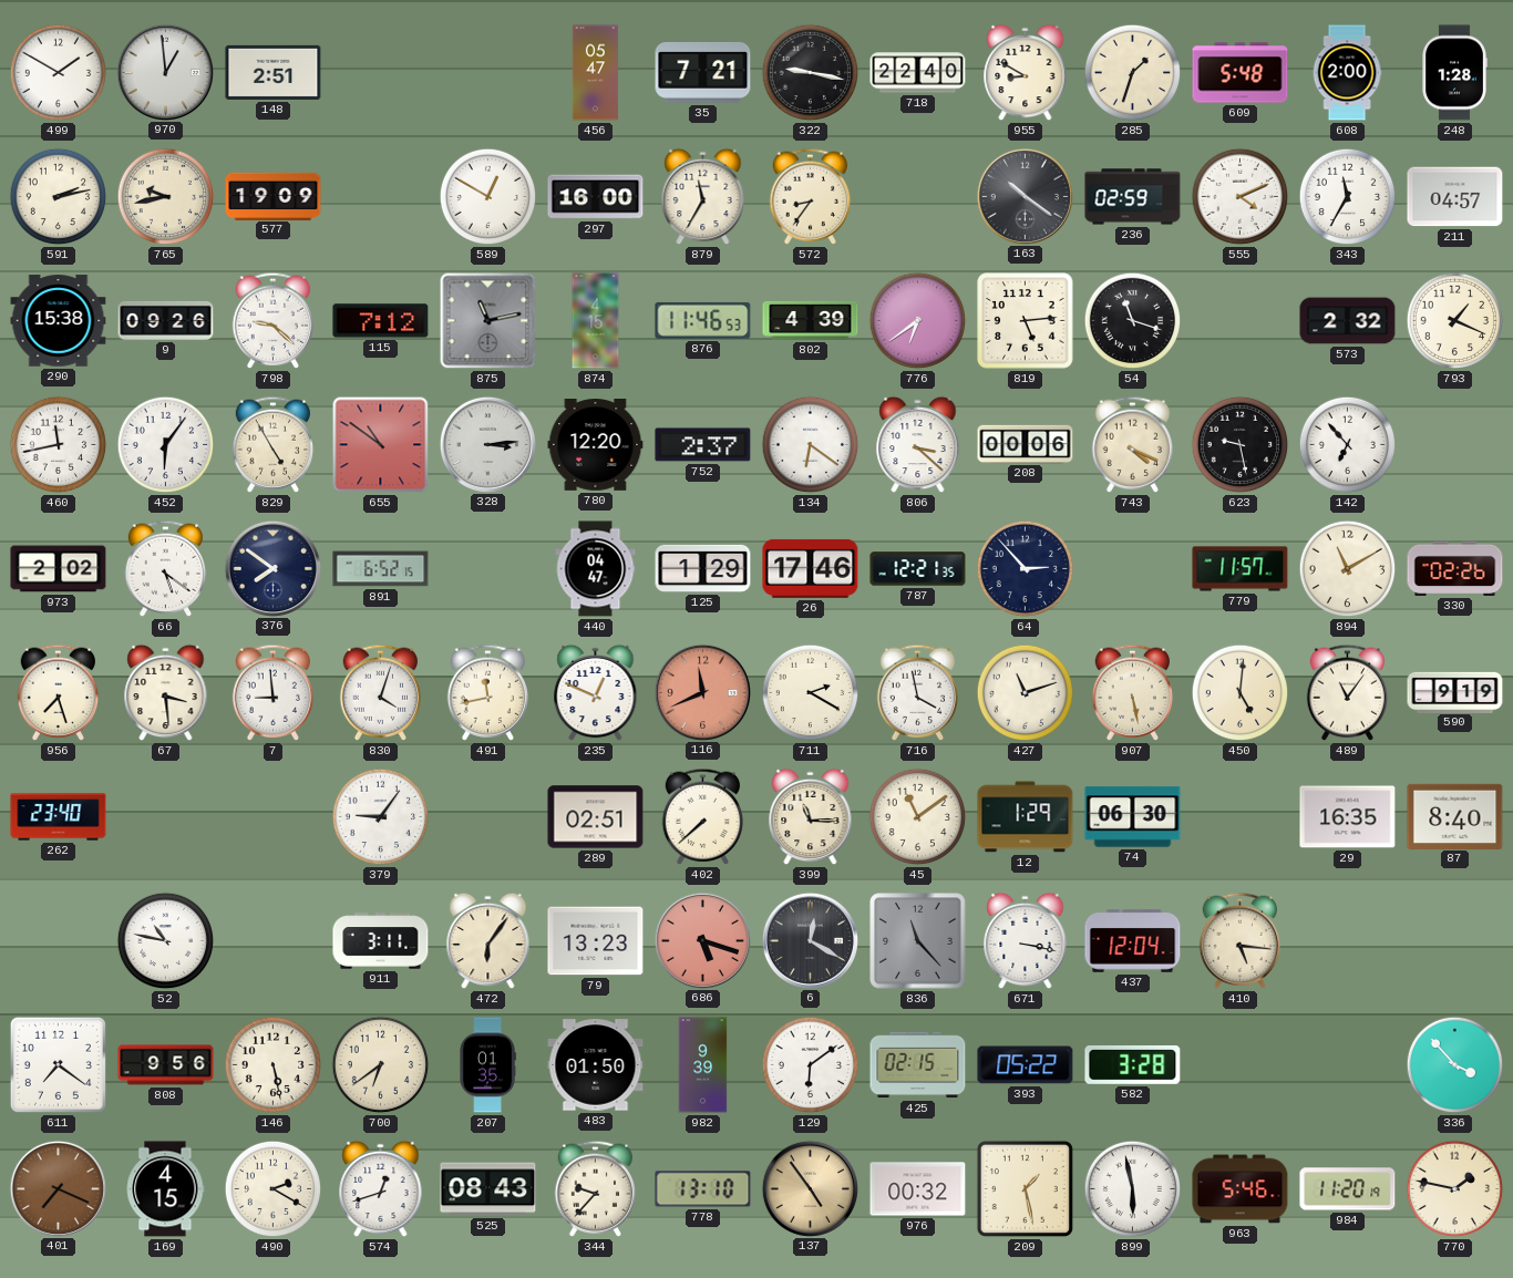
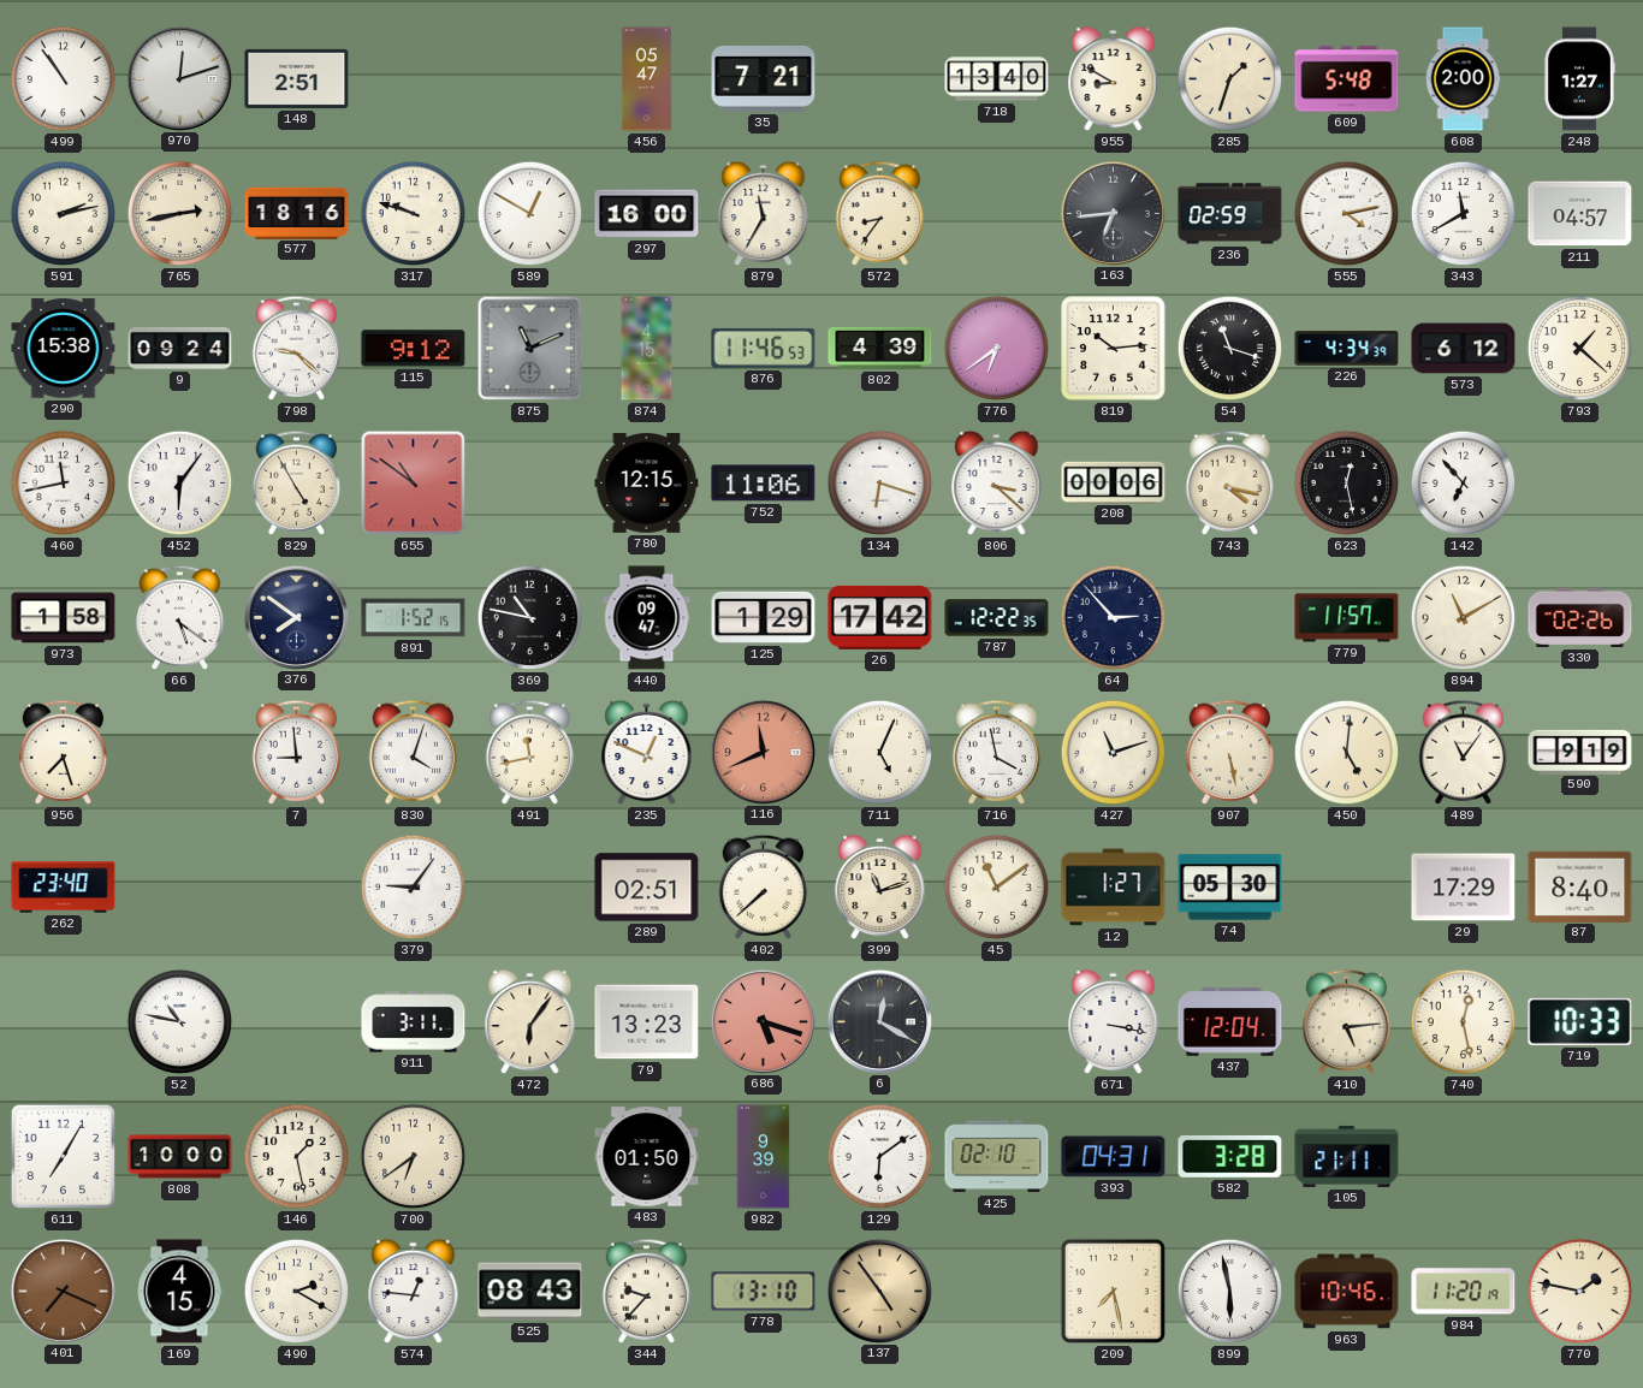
499: 1:50 -> 10:54 (64, 79)
970: 12:59 -> 12:12 (179, 78)
322: 9:17 -> none (811, 73)
718: 22:40 -> 13:40 (997, 79)
248: 1:28 -> 1:27 (1579, 79)
765: 9:43 -> 2:43 (180, 214)
577: 19:09 -> 18:16 (297, 213)
317: none -> 9:48 (414, 214)
163: 10:21 -> 6:44 (1113, 213)
555: 4:11 -> 4:13 (1347, 214)
343: 11:35 -> 11:40 (1464, 214)
9: 09:26 -> 09:24 (180, 348)
115: 7:12 -> 9:12 (414, 349)
875: 11:13 -> 11:11 (530, 349)
819: 5:14 -> 10:14 (1114, 349)
226: none -> 4:34 (1347, 349)
573: 2:32 -> 6:12 (1464, 349)
793: 1:19 -> 1:22 (1580, 349)
328: 3:14 -> none (487, 444)
780: 12:20 -> 12:15 (647, 484)
752: 2:37 -> 11:06 (764, 484)
134: 6:21 -> 6:18 (880, 484)
743: 4:19 -> 4:17 (1230, 482)
623: 9:28 -> 12:28 (1347, 484)
973: 2:02 -> 1:58 (64, 618)
891: 6:52 -> 1:52 (414, 618)
369: none -> 10:47 (530, 618)
440: 04:47 -> 09:47 (647, 618)
26: 17:46 -> 17:42 (880, 617)
787: 12:21 -> 12:22 (997, 618)
67: 3:29 -> none (166, 693)
711: 2:20 -> 5:04 (880, 753)
399: 11:15 -> 11:12 (880, 888)
12: 1:29 -> 1:27 (1114, 888)
74: 06:30 -> 05:30 (1230, 888)
29: 16:35 -> 17:29 (1464, 888)
836: 11:23 -> none (918, 941)
410: 5:16 -> 5:14 (1347, 1021)
740: none -> 12:28 (1464, 1022)
719: none -> 10:33 (1580, 1021)
611: 7:21 -> 7:05 (63, 1156)
808: 9:56 -> 10:00 (180, 1157)
146: 5:28 -> 1:28 (297, 1157)
207: 01:35 -> none (487, 1065)
425: 02:15 -> 02:10 (997, 1157)
393: 05:22 -> 04:31 (1114, 1157)
105: none -> 21:11 (1347, 1156)
336: 3:53 -> none (1455, 1065)
574: 12:42 -> 12:46 (414, 1292)
976: 00:32 -> none (918, 1189)
209: 1:28 -> 7:28 (1113, 1291)
963: 5:46 -> 10:46 (1347, 1292)
